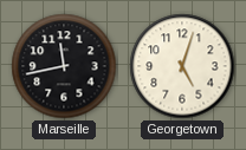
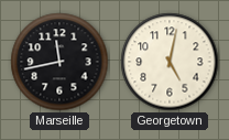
Georgetown: 5:03 -> 5:02 (170, 62)
